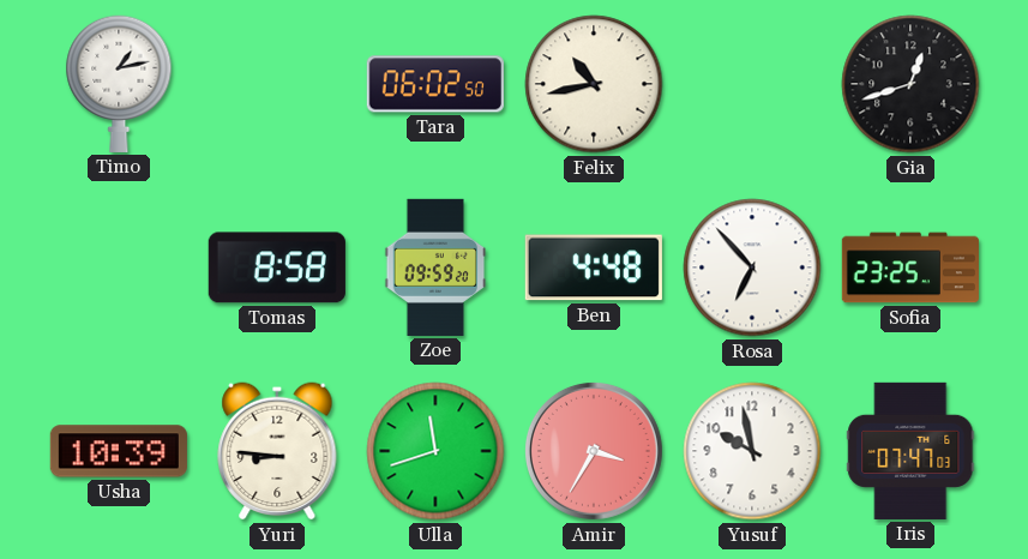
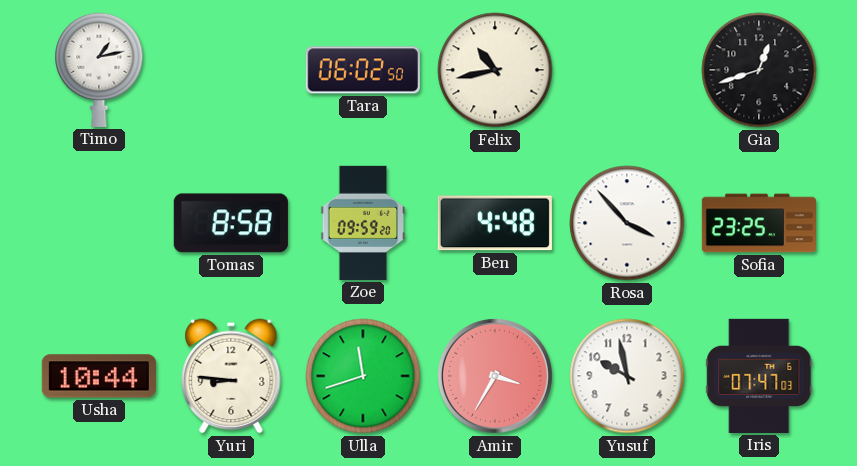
Rosa: 6:53 -> 3:53 (627, 223)
Usha: 10:39 -> 10:44 (99, 376)
